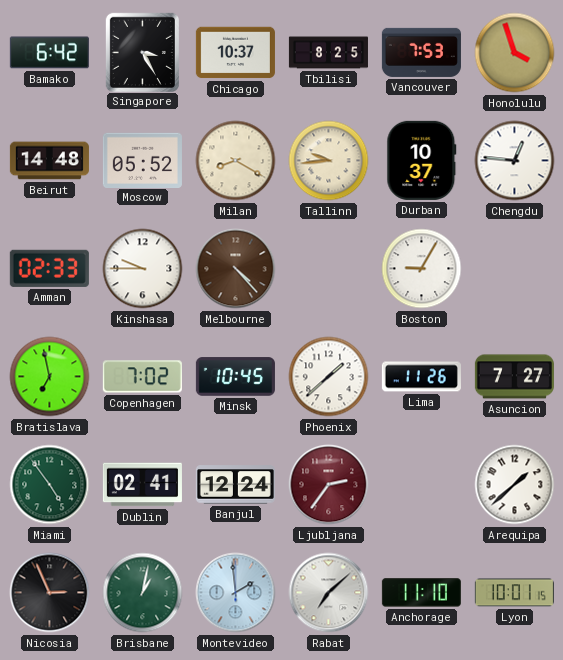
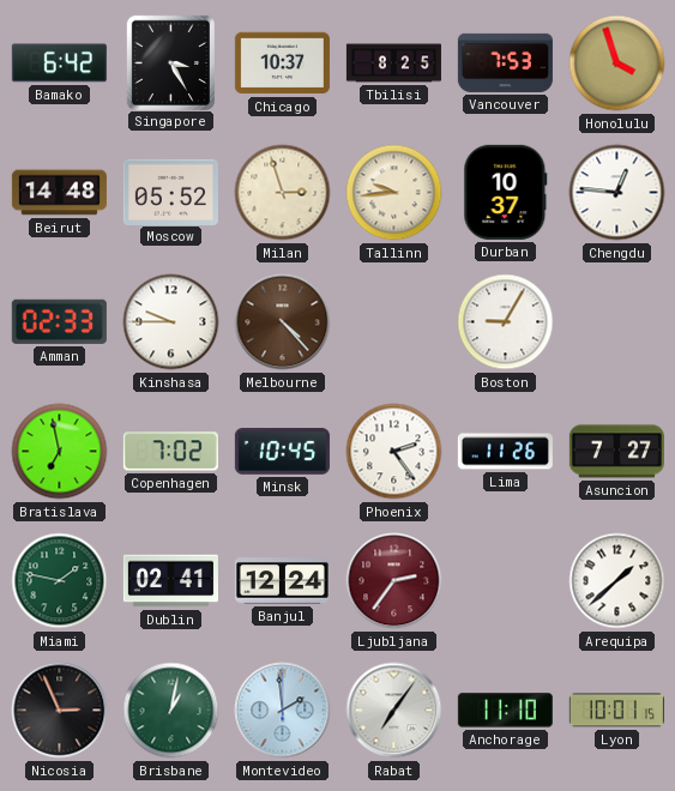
Milan: 8:20 -> 2:57 (283, 193)
Phoenix: 1:38 -> 2:24 (394, 452)
Miami: 4:54 -> 1:47 (60, 581)
Rabat: 7:08 -> 7:06 (394, 711)
